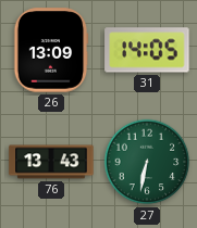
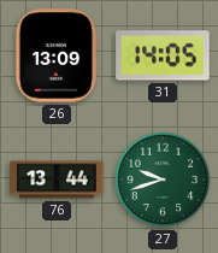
76: 13:43 -> 13:44 (57, 180)
27: 6:32 -> 9:42 (163, 180)
